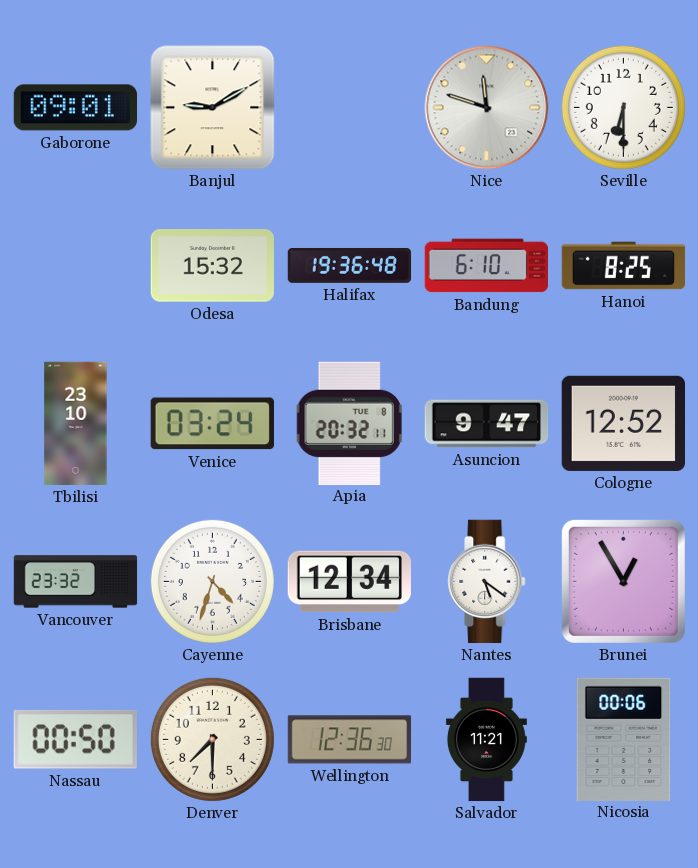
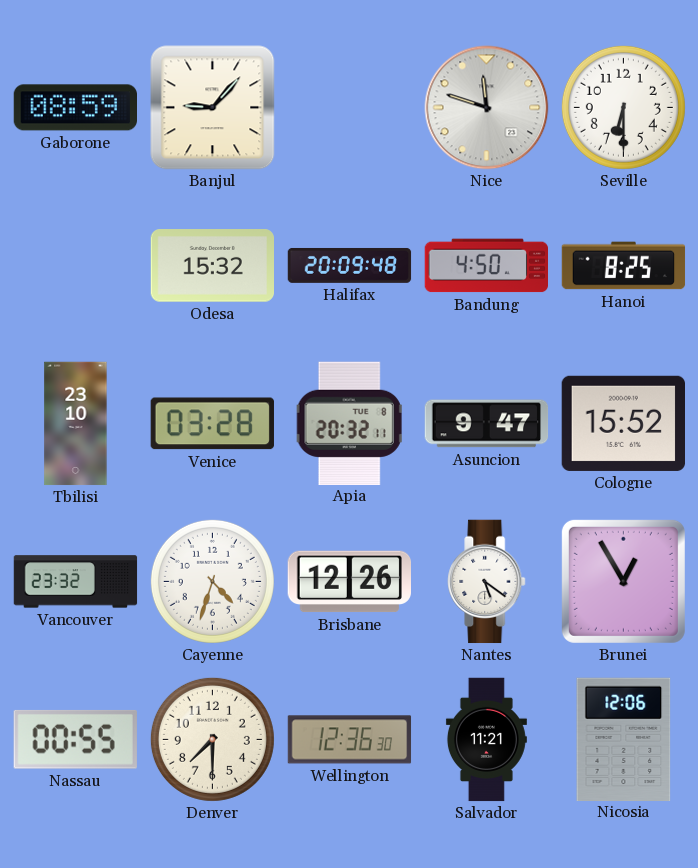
Gaborone: 09:01 -> 08:59 (76, 108)
Banjul: 9:10 -> 9:07 (213, 108)
Halifax: 19:36 -> 20:09 (350, 265)
Bandung: 6:10 -> 4:50 (487, 266)
Venice: 03:24 -> 03:28 (212, 424)
Cologne: 12:52 -> 15:52 (623, 423)
Brisbane: 12:34 -> 12:26 (349, 582)
Nassau: 00:50 -> 00:55 (75, 739)
Nicosia: 00:06 -> 12:06 (624, 739)
